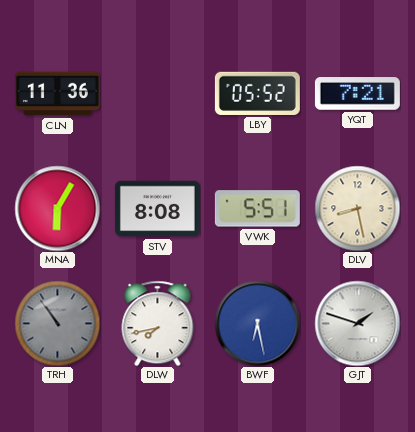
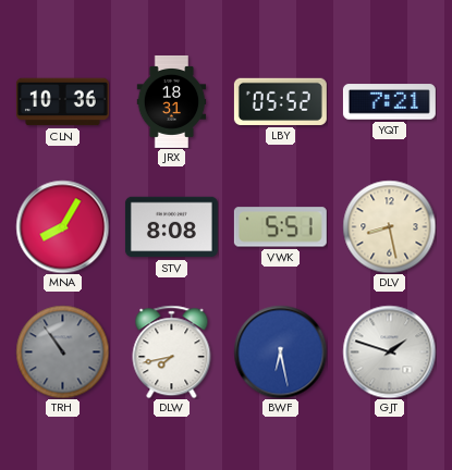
CLN: 11:36 -> 10:36 (62, 102)
JRX: none -> 18:31 (172, 101)
MNA: 6:05 -> 8:05 (62, 226)
